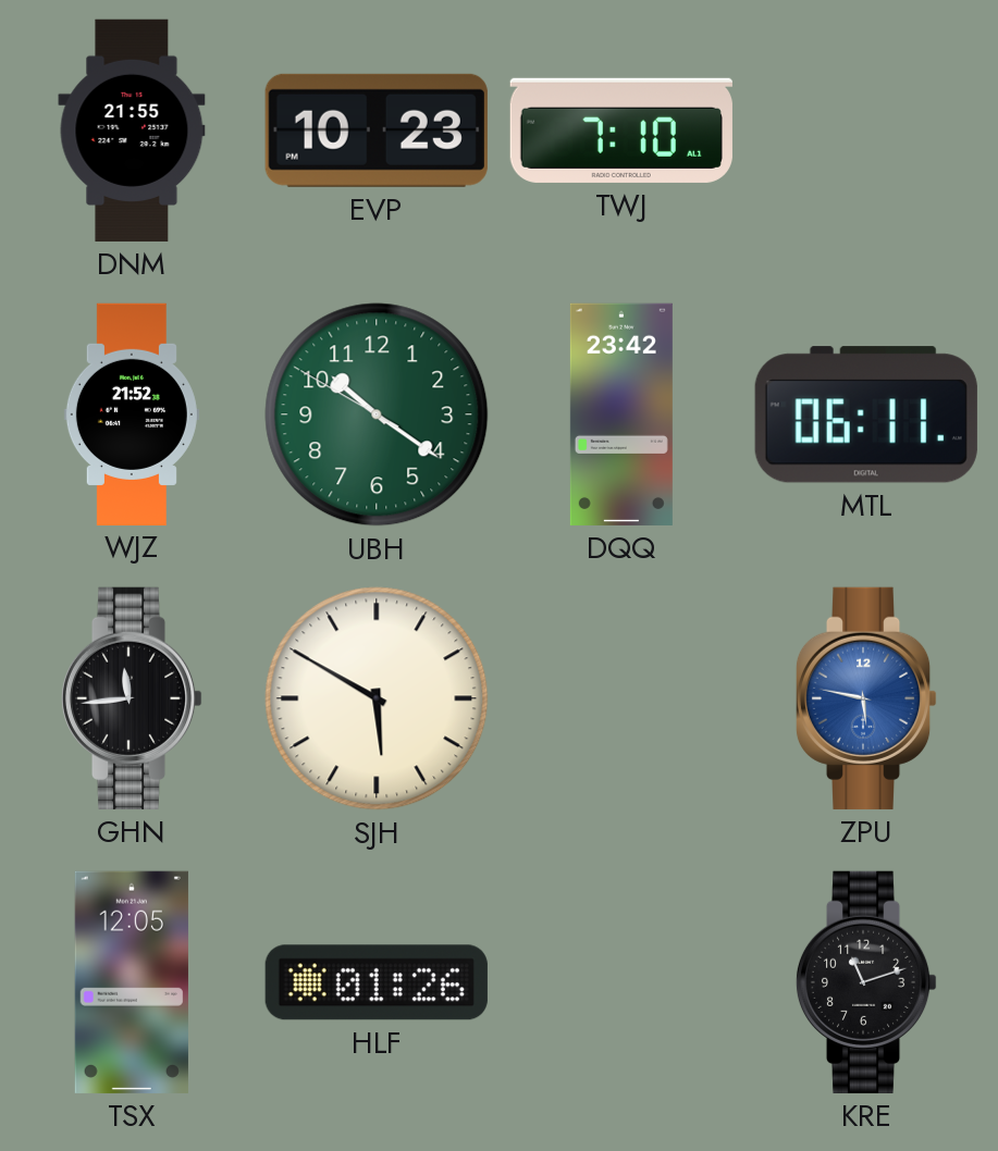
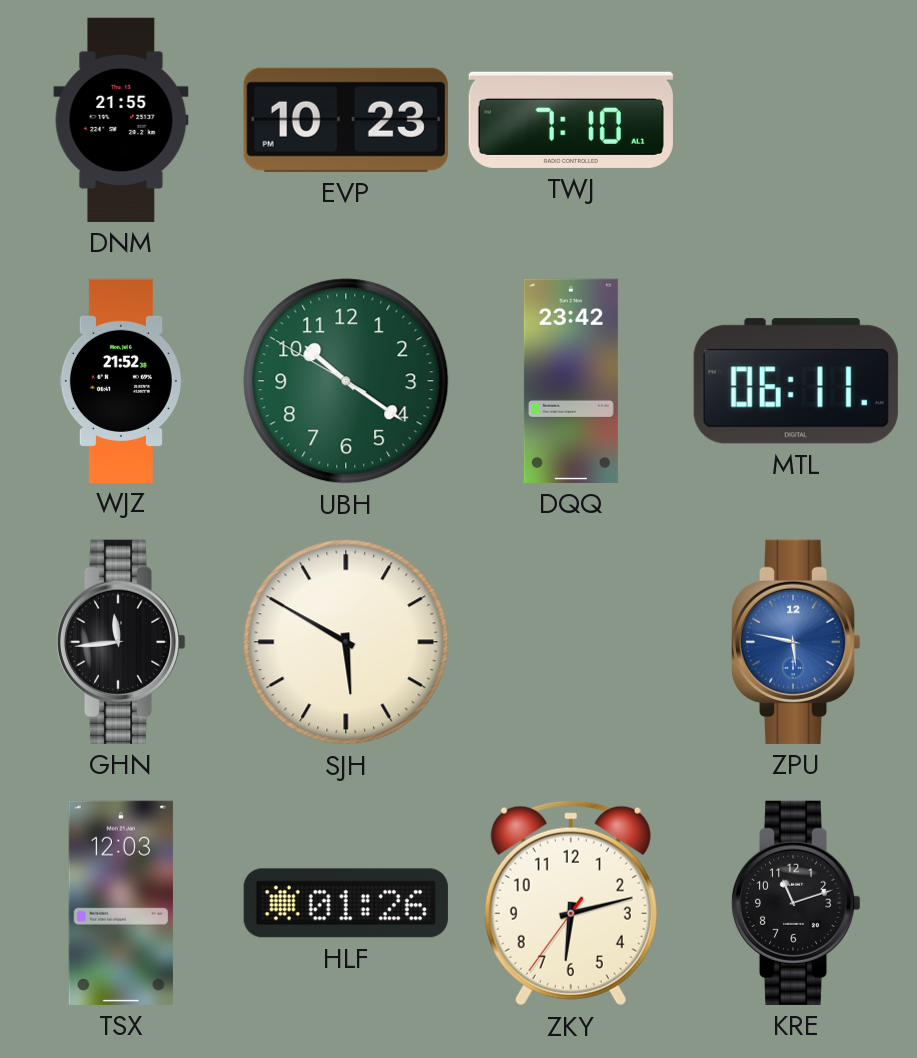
TSX: 12:05 -> 12:03 (121, 903)
ZKY: none -> 6:12 (571, 903)
